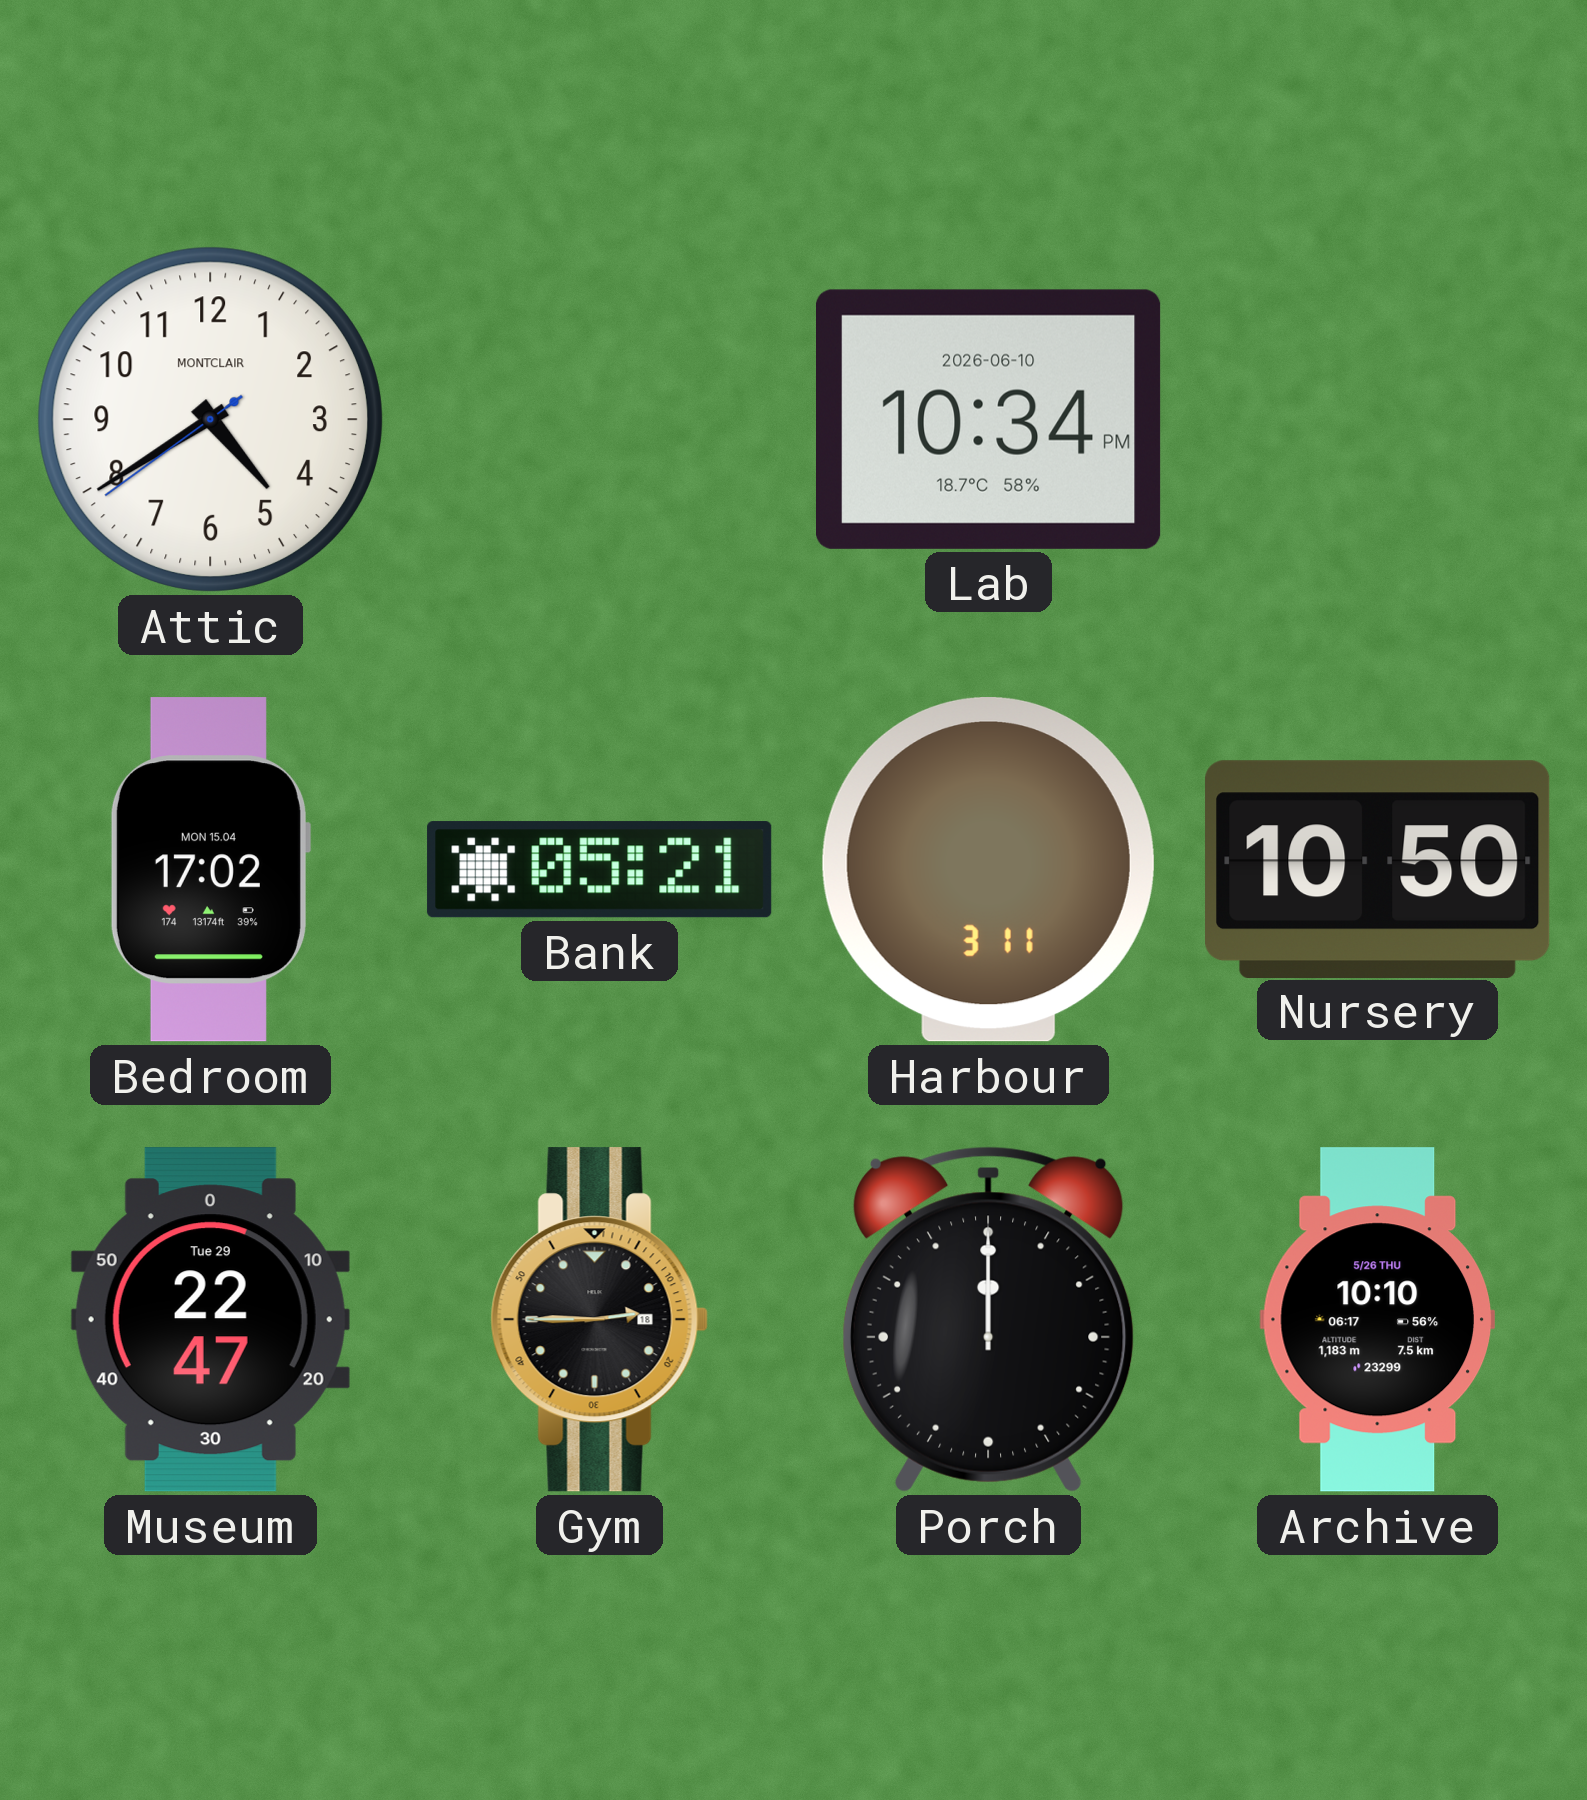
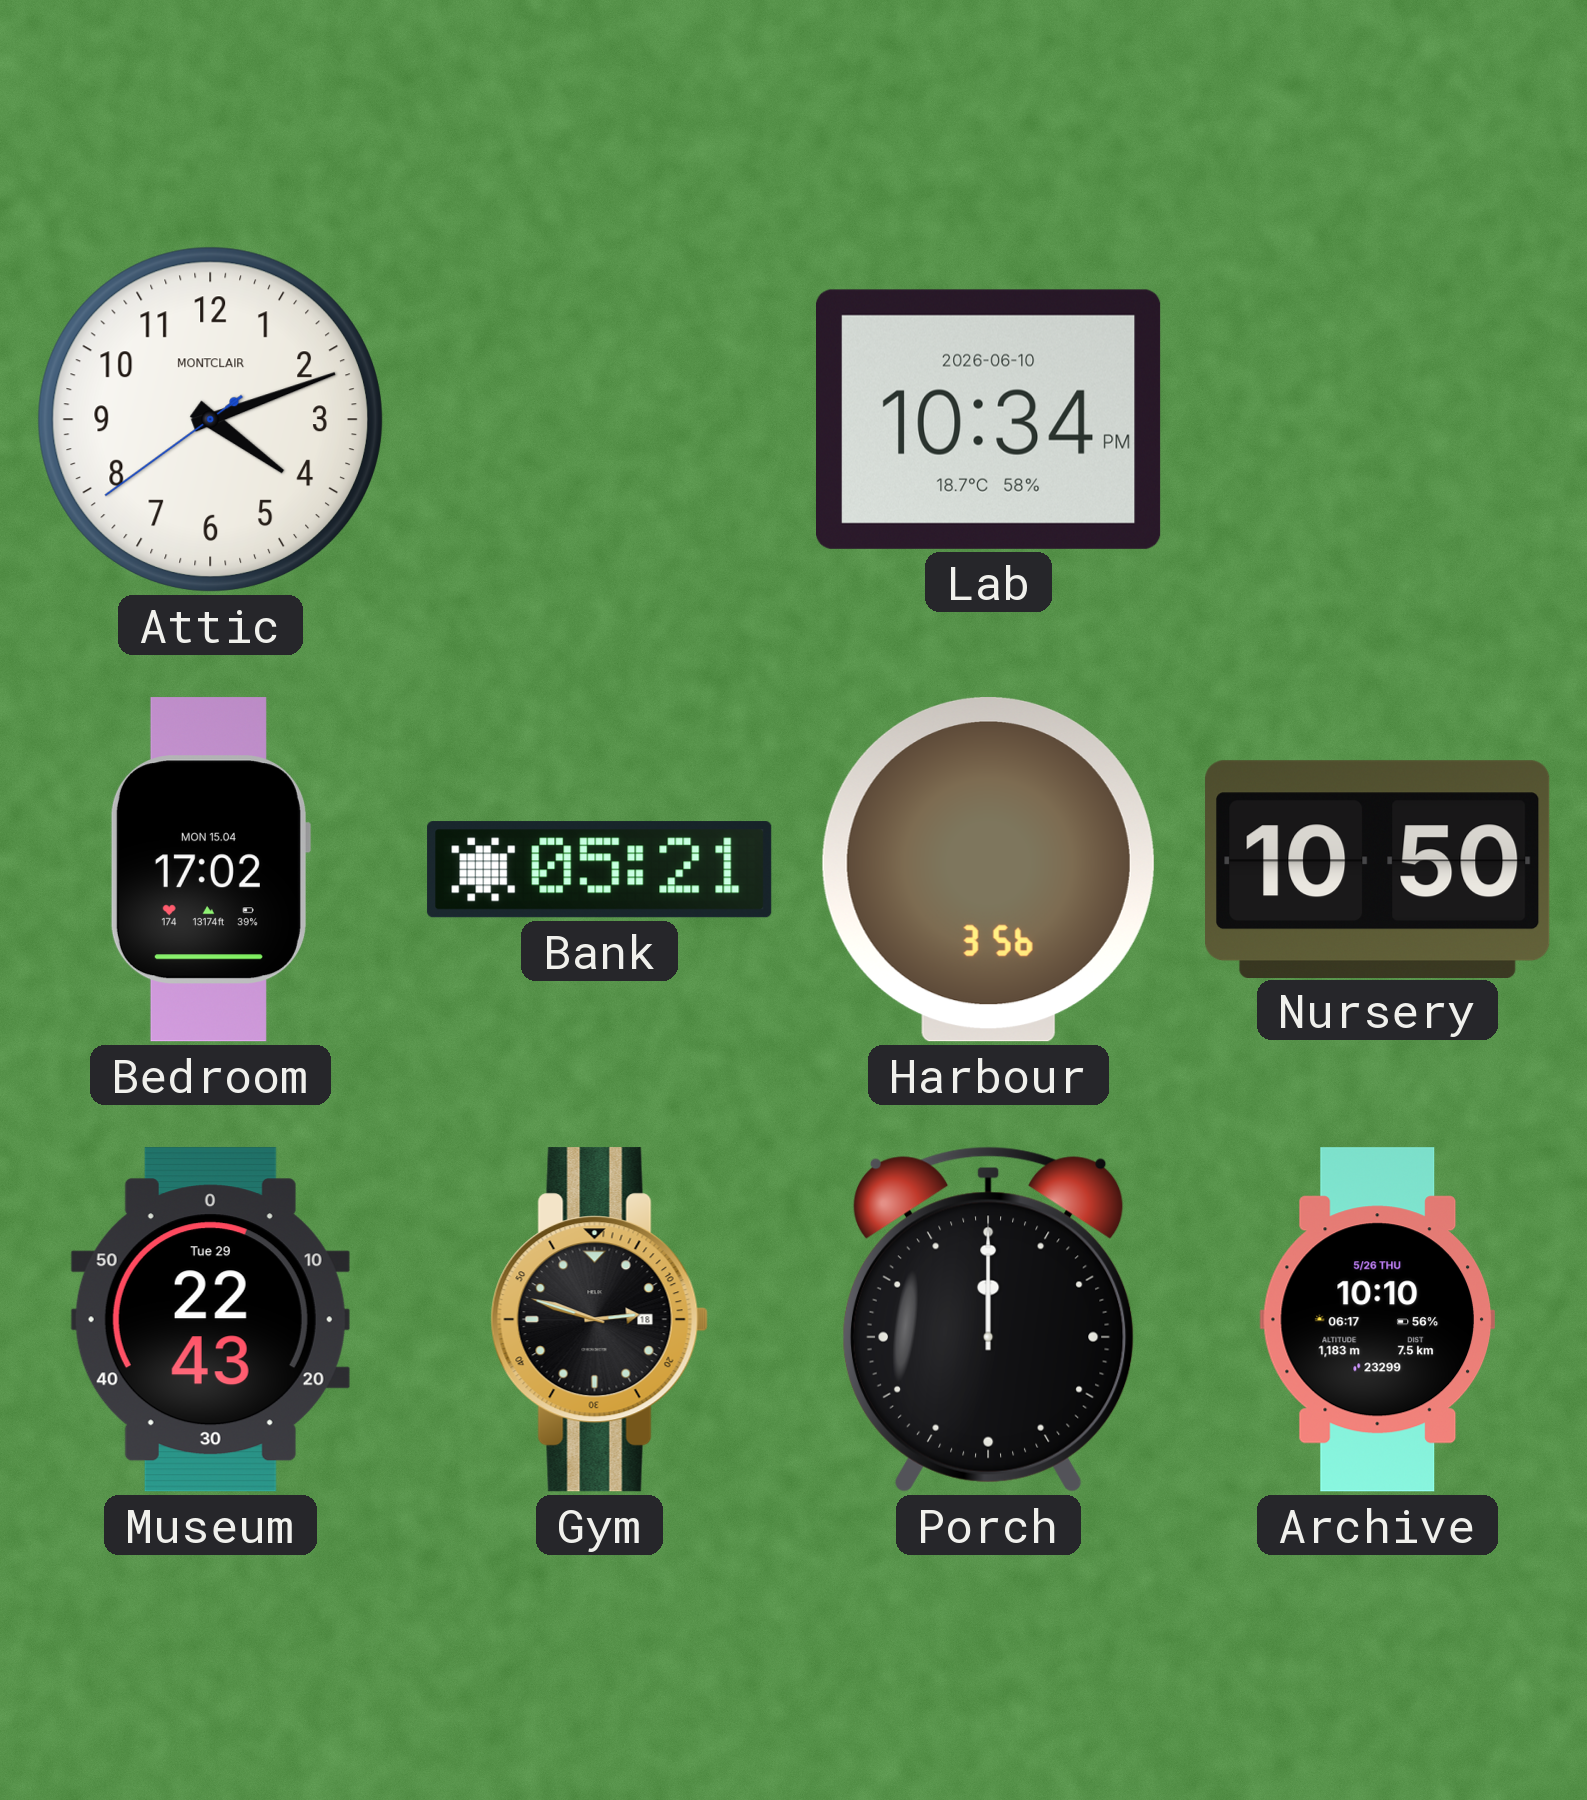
Attic: 4:39 -> 4:11 (210, 419)
Harbour: 3:11 -> 3:56 (988, 870)
Museum: 22:47 -> 22:43 (210, 1320)
Gym: 2:45 -> 2:48 (599, 1320)
